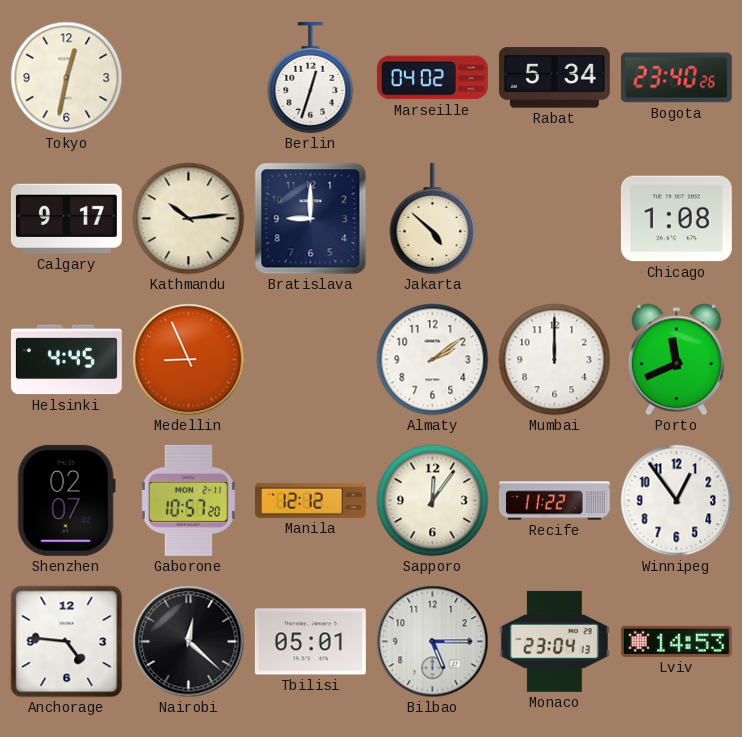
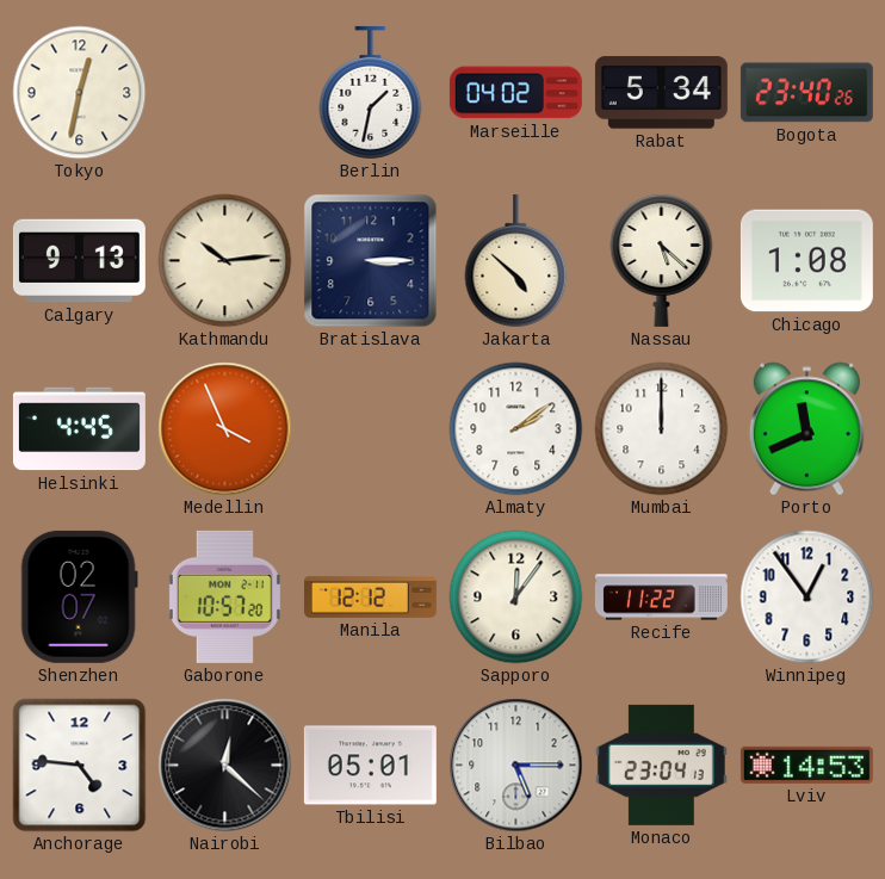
Berlin: 12:33 -> 1:32 (371, 93)
Calgary: 9:17 -> 9:13 (79, 261)
Bratislava: 9:00 -> 3:15 (371, 261)
Nassau: none -> 5:22 (662, 260)
Medellin: 8:56 -> 3:56 (225, 429)
